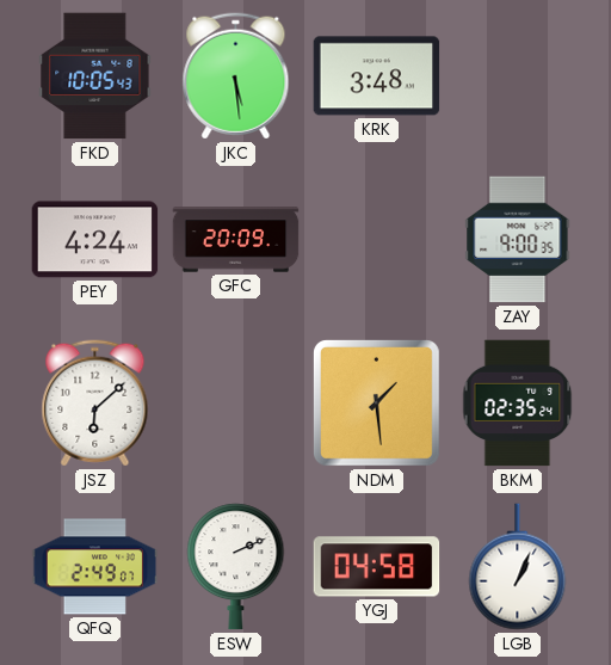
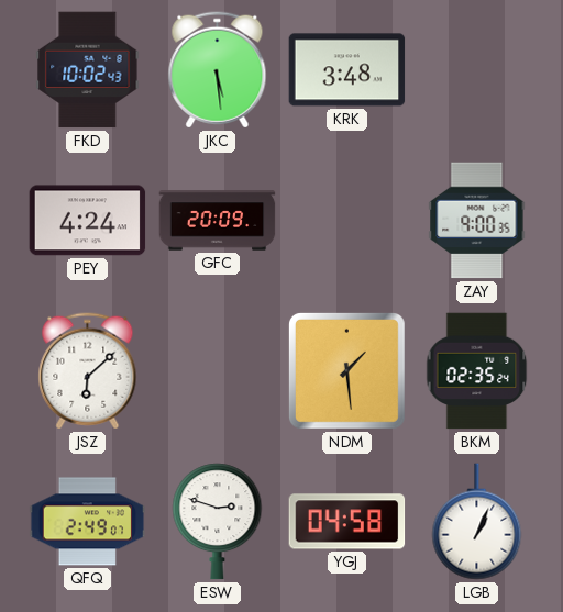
FKD: 10:05 -> 10:02 (88, 70)
ESW: 2:11 -> 2:48 (218, 522)
